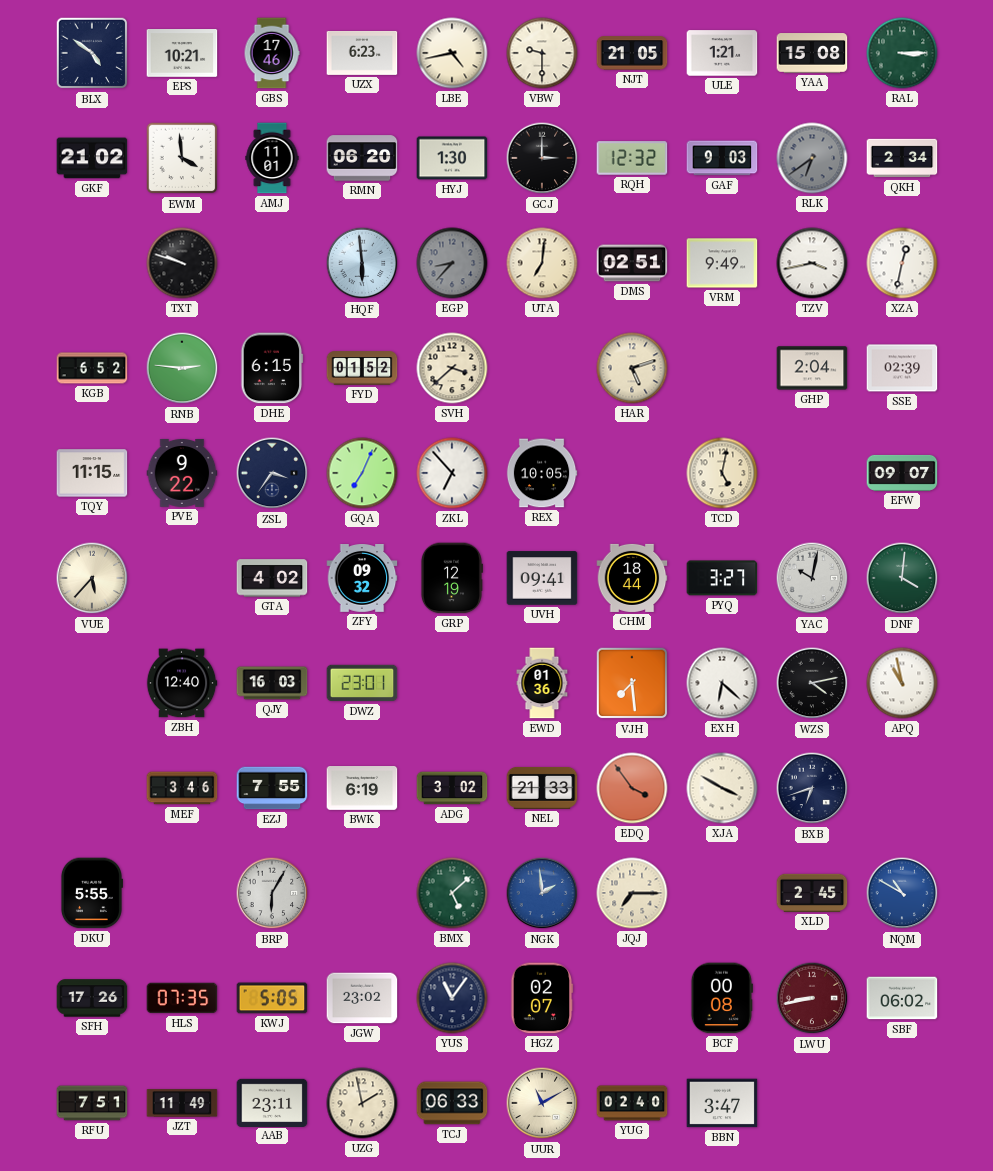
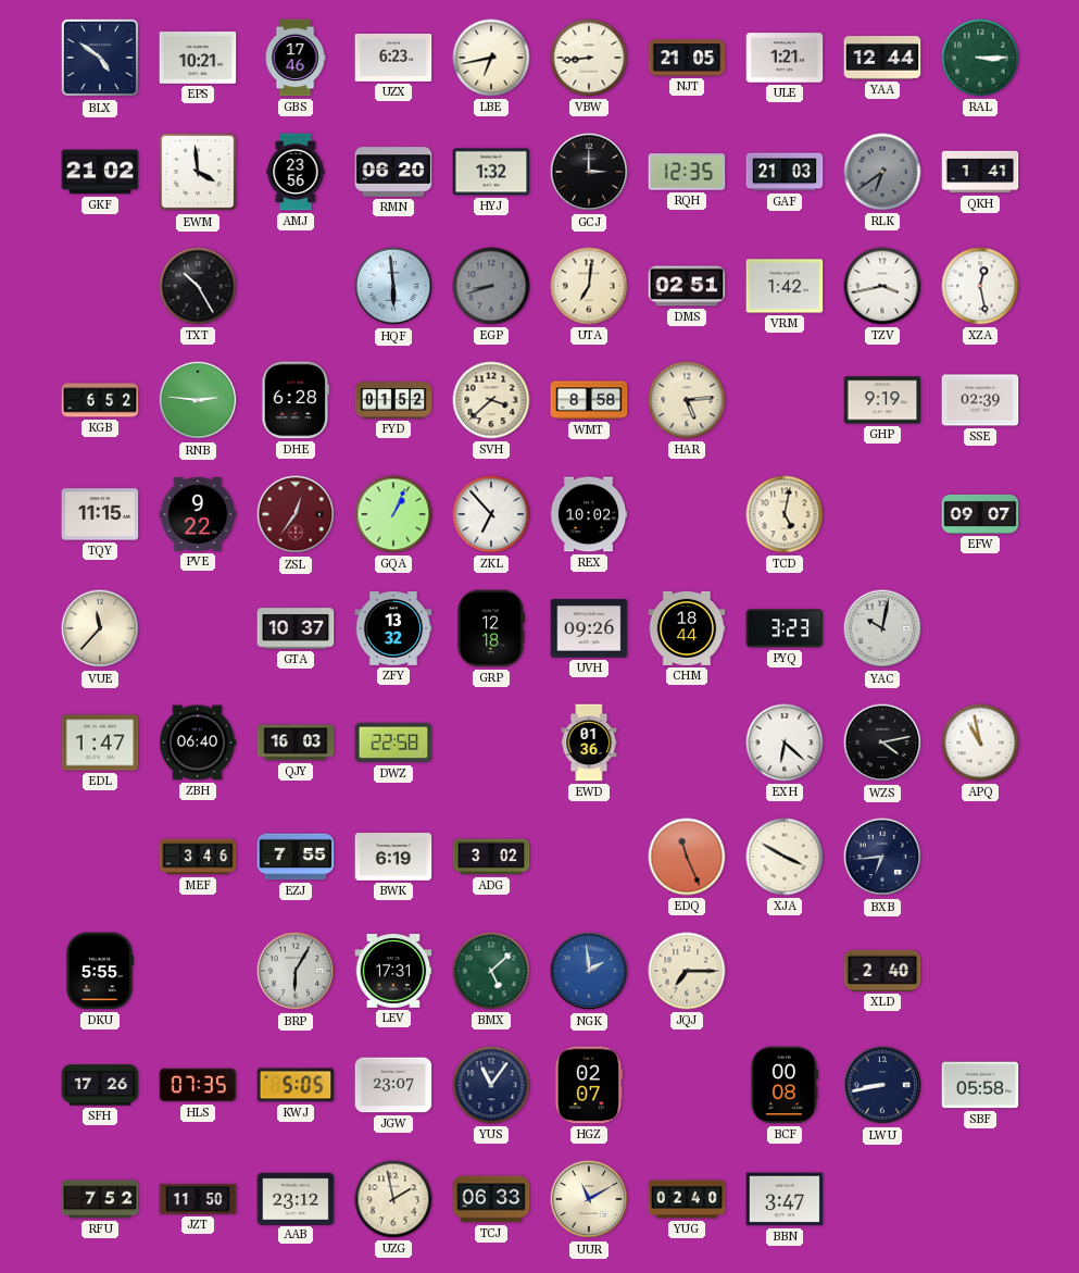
LBE: 4:43 -> 6:43 (491, 58)
VBW: 9:30 -> 8:44 (589, 58)
YAA: 15:08 -> 12:44 (882, 58)
AMJ: 11:01 -> 23:56 (296, 172)
HYJ: 1:30 -> 1:32 (491, 172)
RQH: 12:32 -> 12:35 (687, 172)
GAF: 9:03 -> 21:03 (785, 172)
QKH: 2:34 -> 1:41 (980, 172)
TXT: 9:48 -> 10:25 (198, 286)
EGP: 8:37 -> 8:42 (491, 286)
VRM: 9:49 -> 1:42 (785, 286)
XZA: 12:32 -> 12:28 (980, 286)
DHE: 6:15 -> 6:28 (296, 400)
WMT: none -> 8:58 (589, 400)
HAR: 5:12 -> 5:14 (687, 400)
GHP: 2:04 -> 9:19 (882, 400)
ZSL: 3:36 -> 12:36 (296, 514)
ZSL dial: navy -> burgundy (296, 514)
GQA: 7:04 -> 1:04 (393, 514)
REX: 10:05 -> 10:02 (589, 514)
VUE: 5:37 -> 11:37 (100, 628)
GTA: 4:02 -> 10:37 (296, 628)
ZFY: 09:32 -> 13:32 (393, 629)
GRP: 12:19 -> 12:18 (490, 628)
UVH: 09:41 -> 09:26 (589, 628)
PYQ: 3:27 -> 3:23 (785, 628)
DNF: 4:01 -> none (902, 578)
EDL: none -> 1:47 (100, 742)
ZBH: 12:40 -> 06:40 (198, 742)
DWZ: 23:01 -> 22:58 (393, 742)
VJH: 7:29 -> none (632, 683)
NEL: 21:33 -> none (542, 788)
EDQ: 3:54 -> 11:26 (687, 857)
BXB: 6:42 -> 6:44 (882, 857)
LEV: none -> 17:31 (393, 972)
XLD: 2:45 -> 2:40 (882, 971)
NQM: 10:50 -> none (902, 893)
JGW: 23:02 -> 23:07 (393, 1085)
LWU dial: burgundy -> navy (882, 1085)
SBF: 06:02 -> 05:58 (980, 1085)
RFU: 7:51 -> 7:52 (100, 1199)
JZT: 11:49 -> 11:50 (198, 1199)
AAB: 23:11 -> 23:12 (296, 1198)
